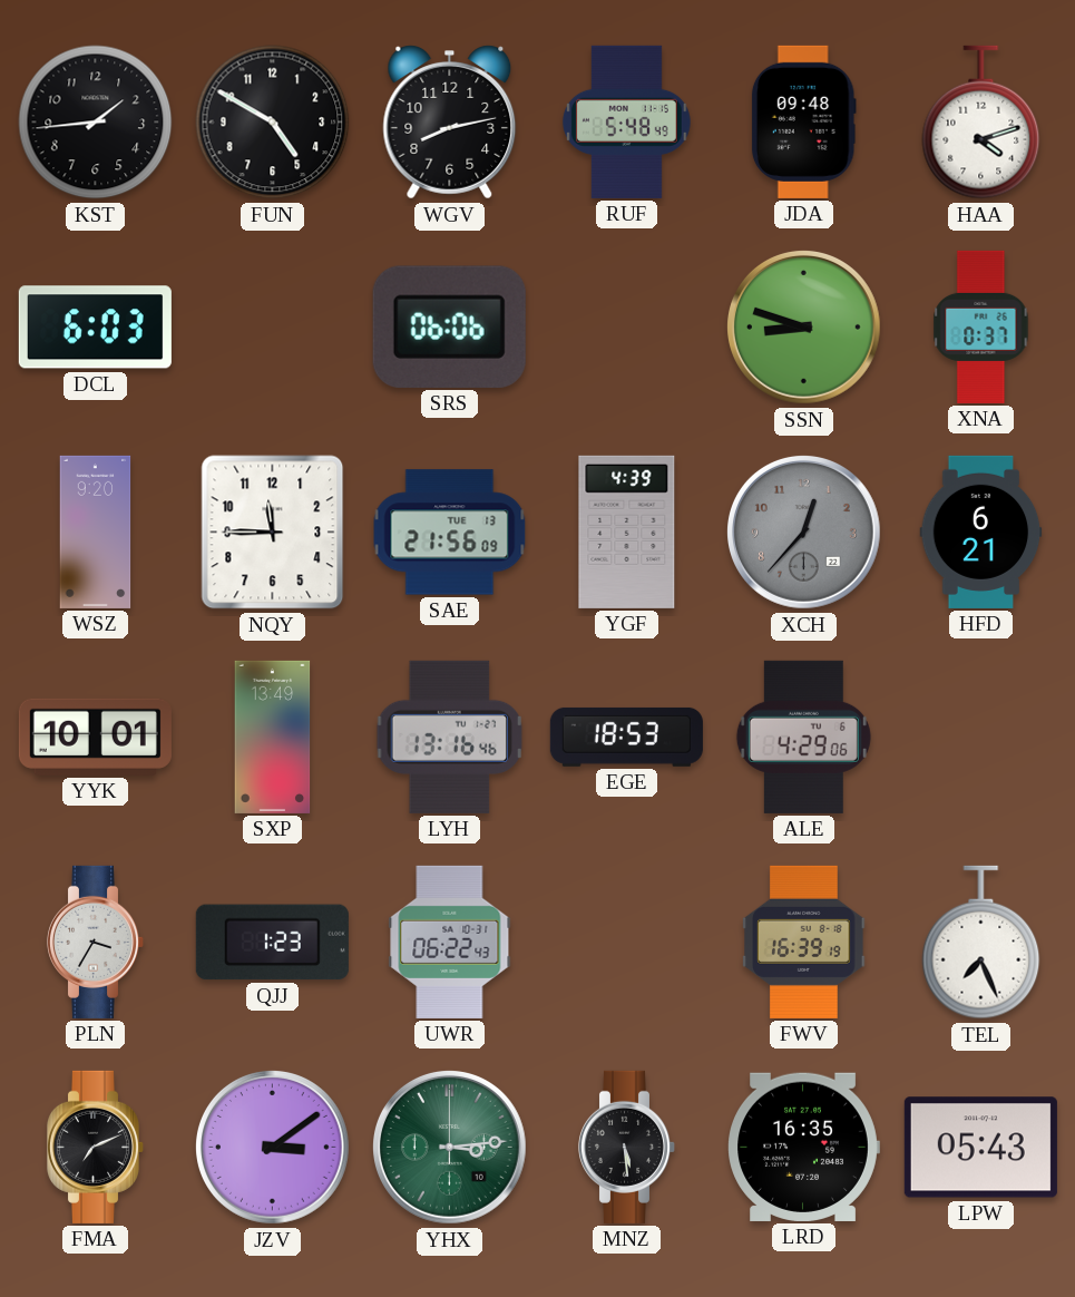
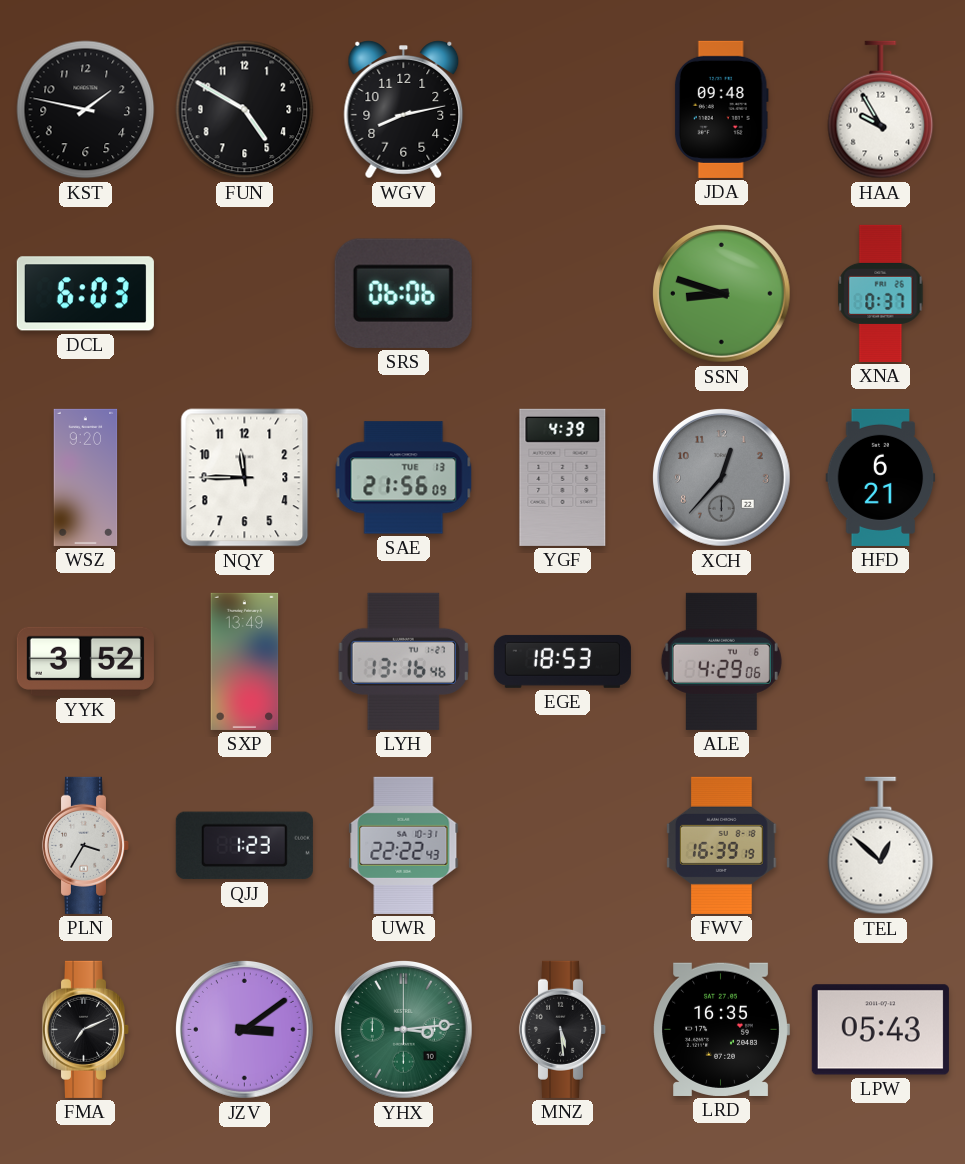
KST: 1:44 -> 1:47 (86, 110)
RUF: 5:48 -> none (626, 121)
HAA: 4:12 -> 9:55 (881, 110)
YYK: 10:01 -> 3:52 (85, 661)
UWR: 06:22 -> 22:22 (404, 845)
TEL: 7:26 -> 12:52 (881, 846)
